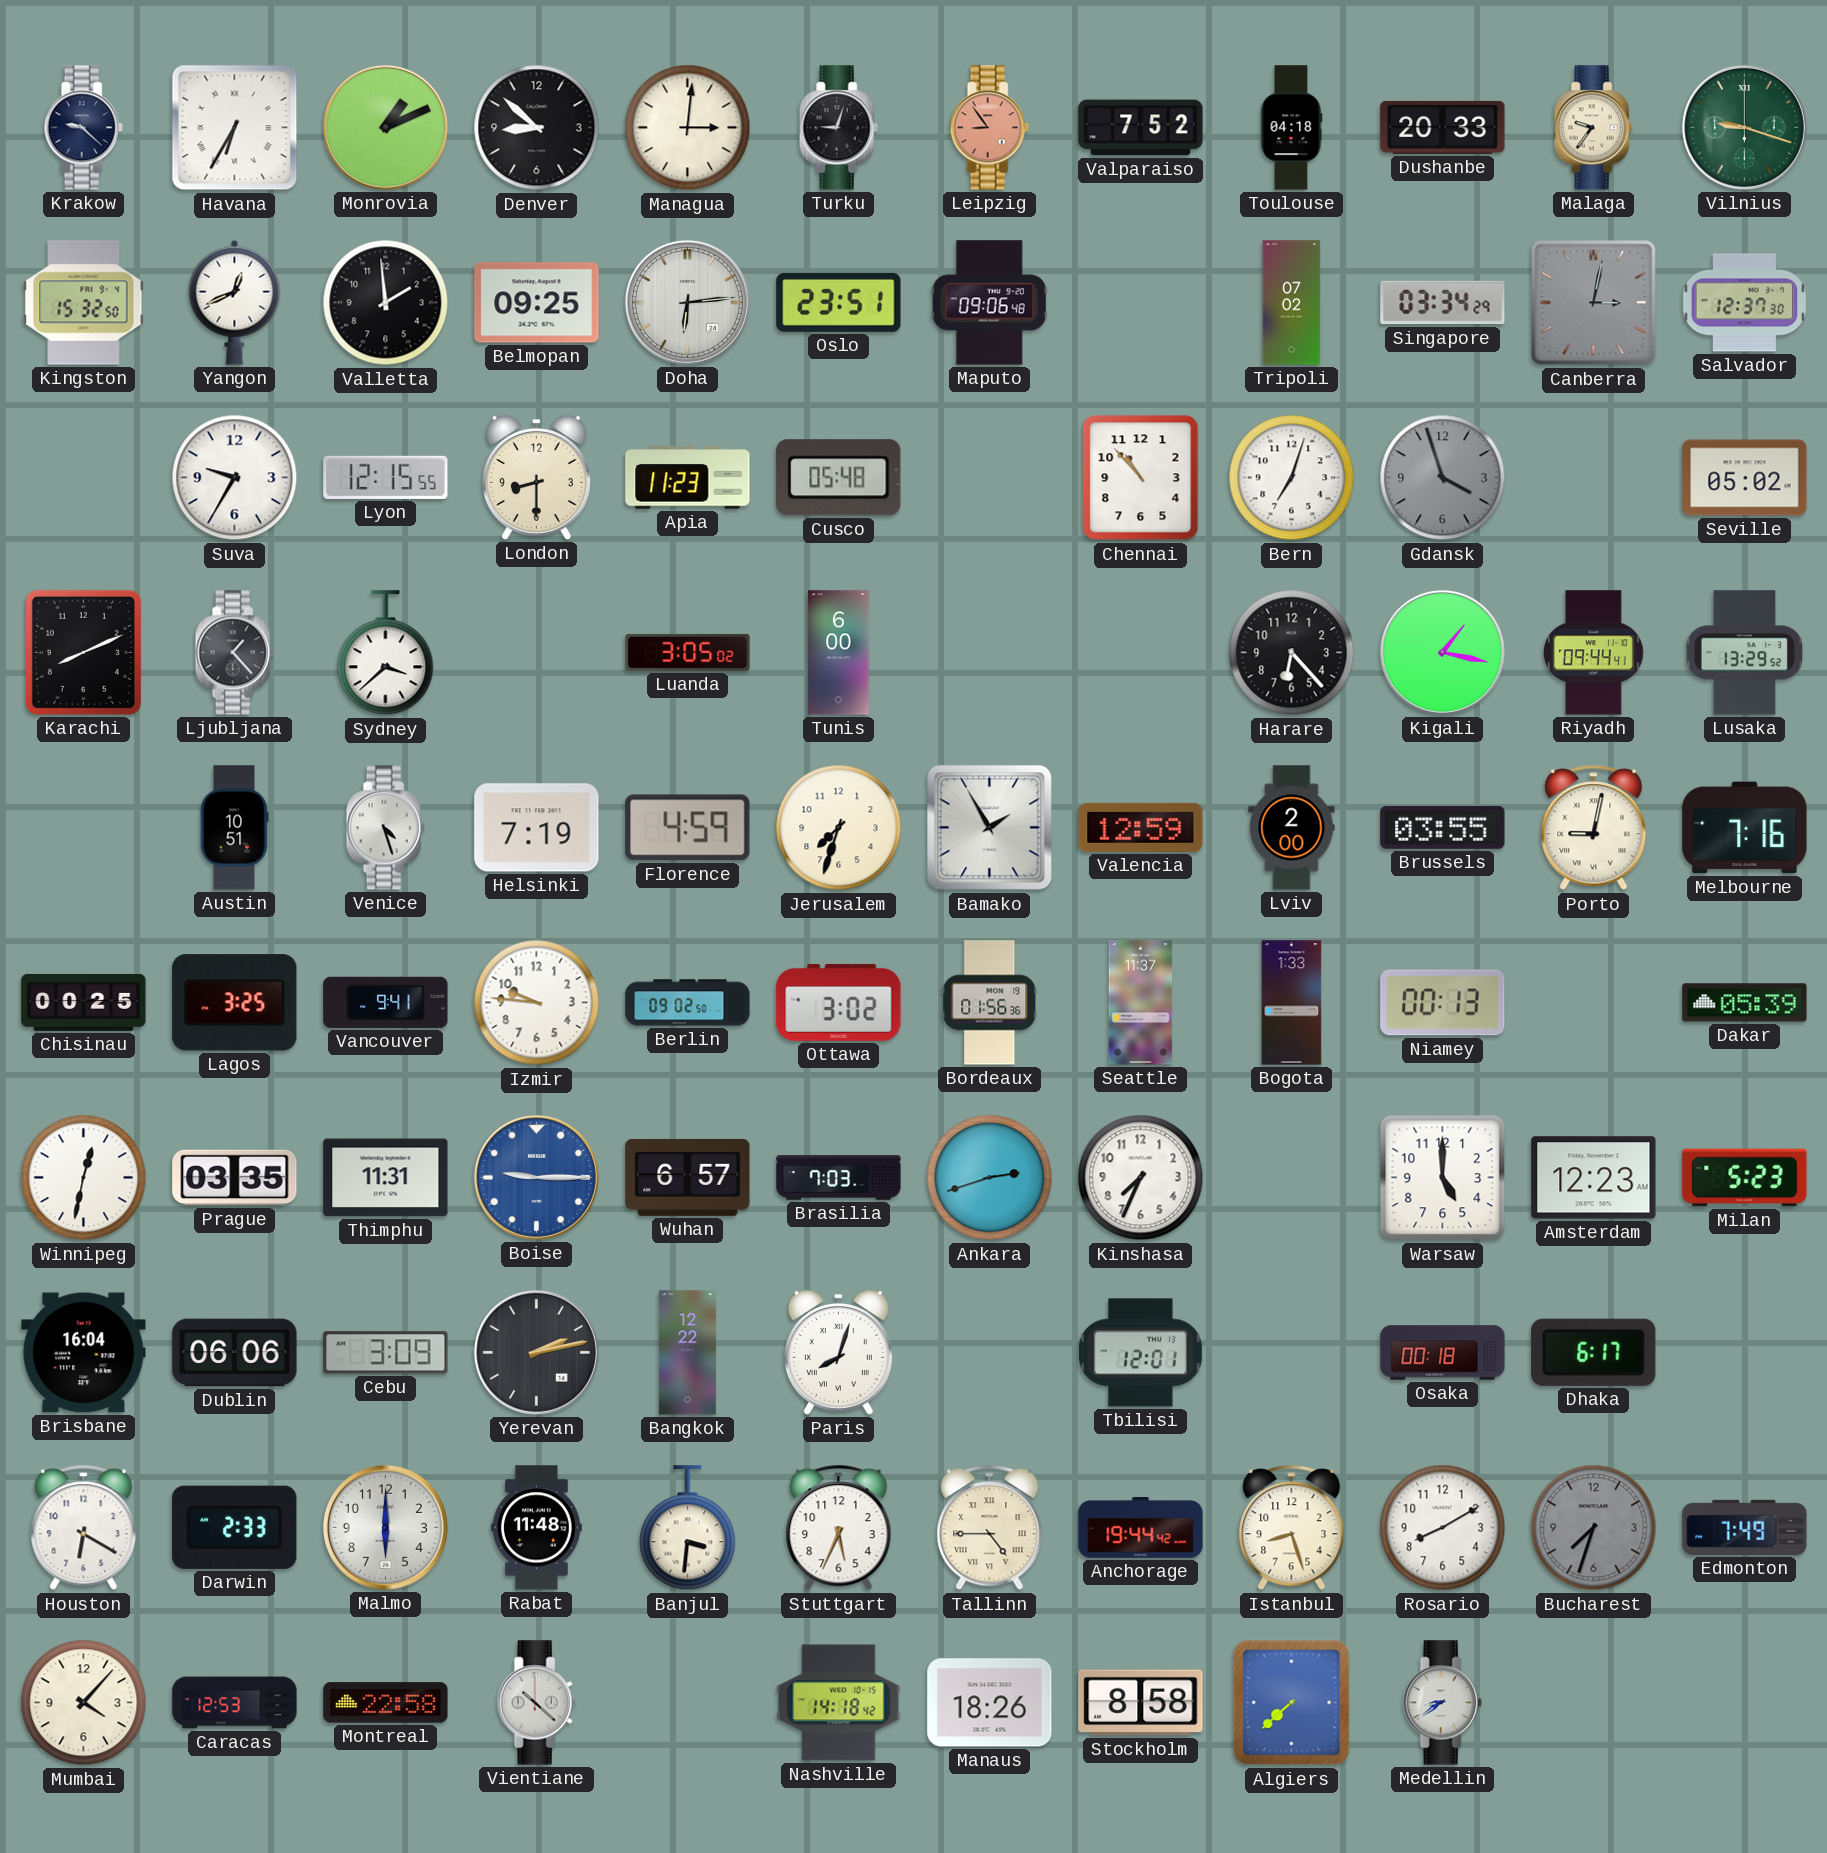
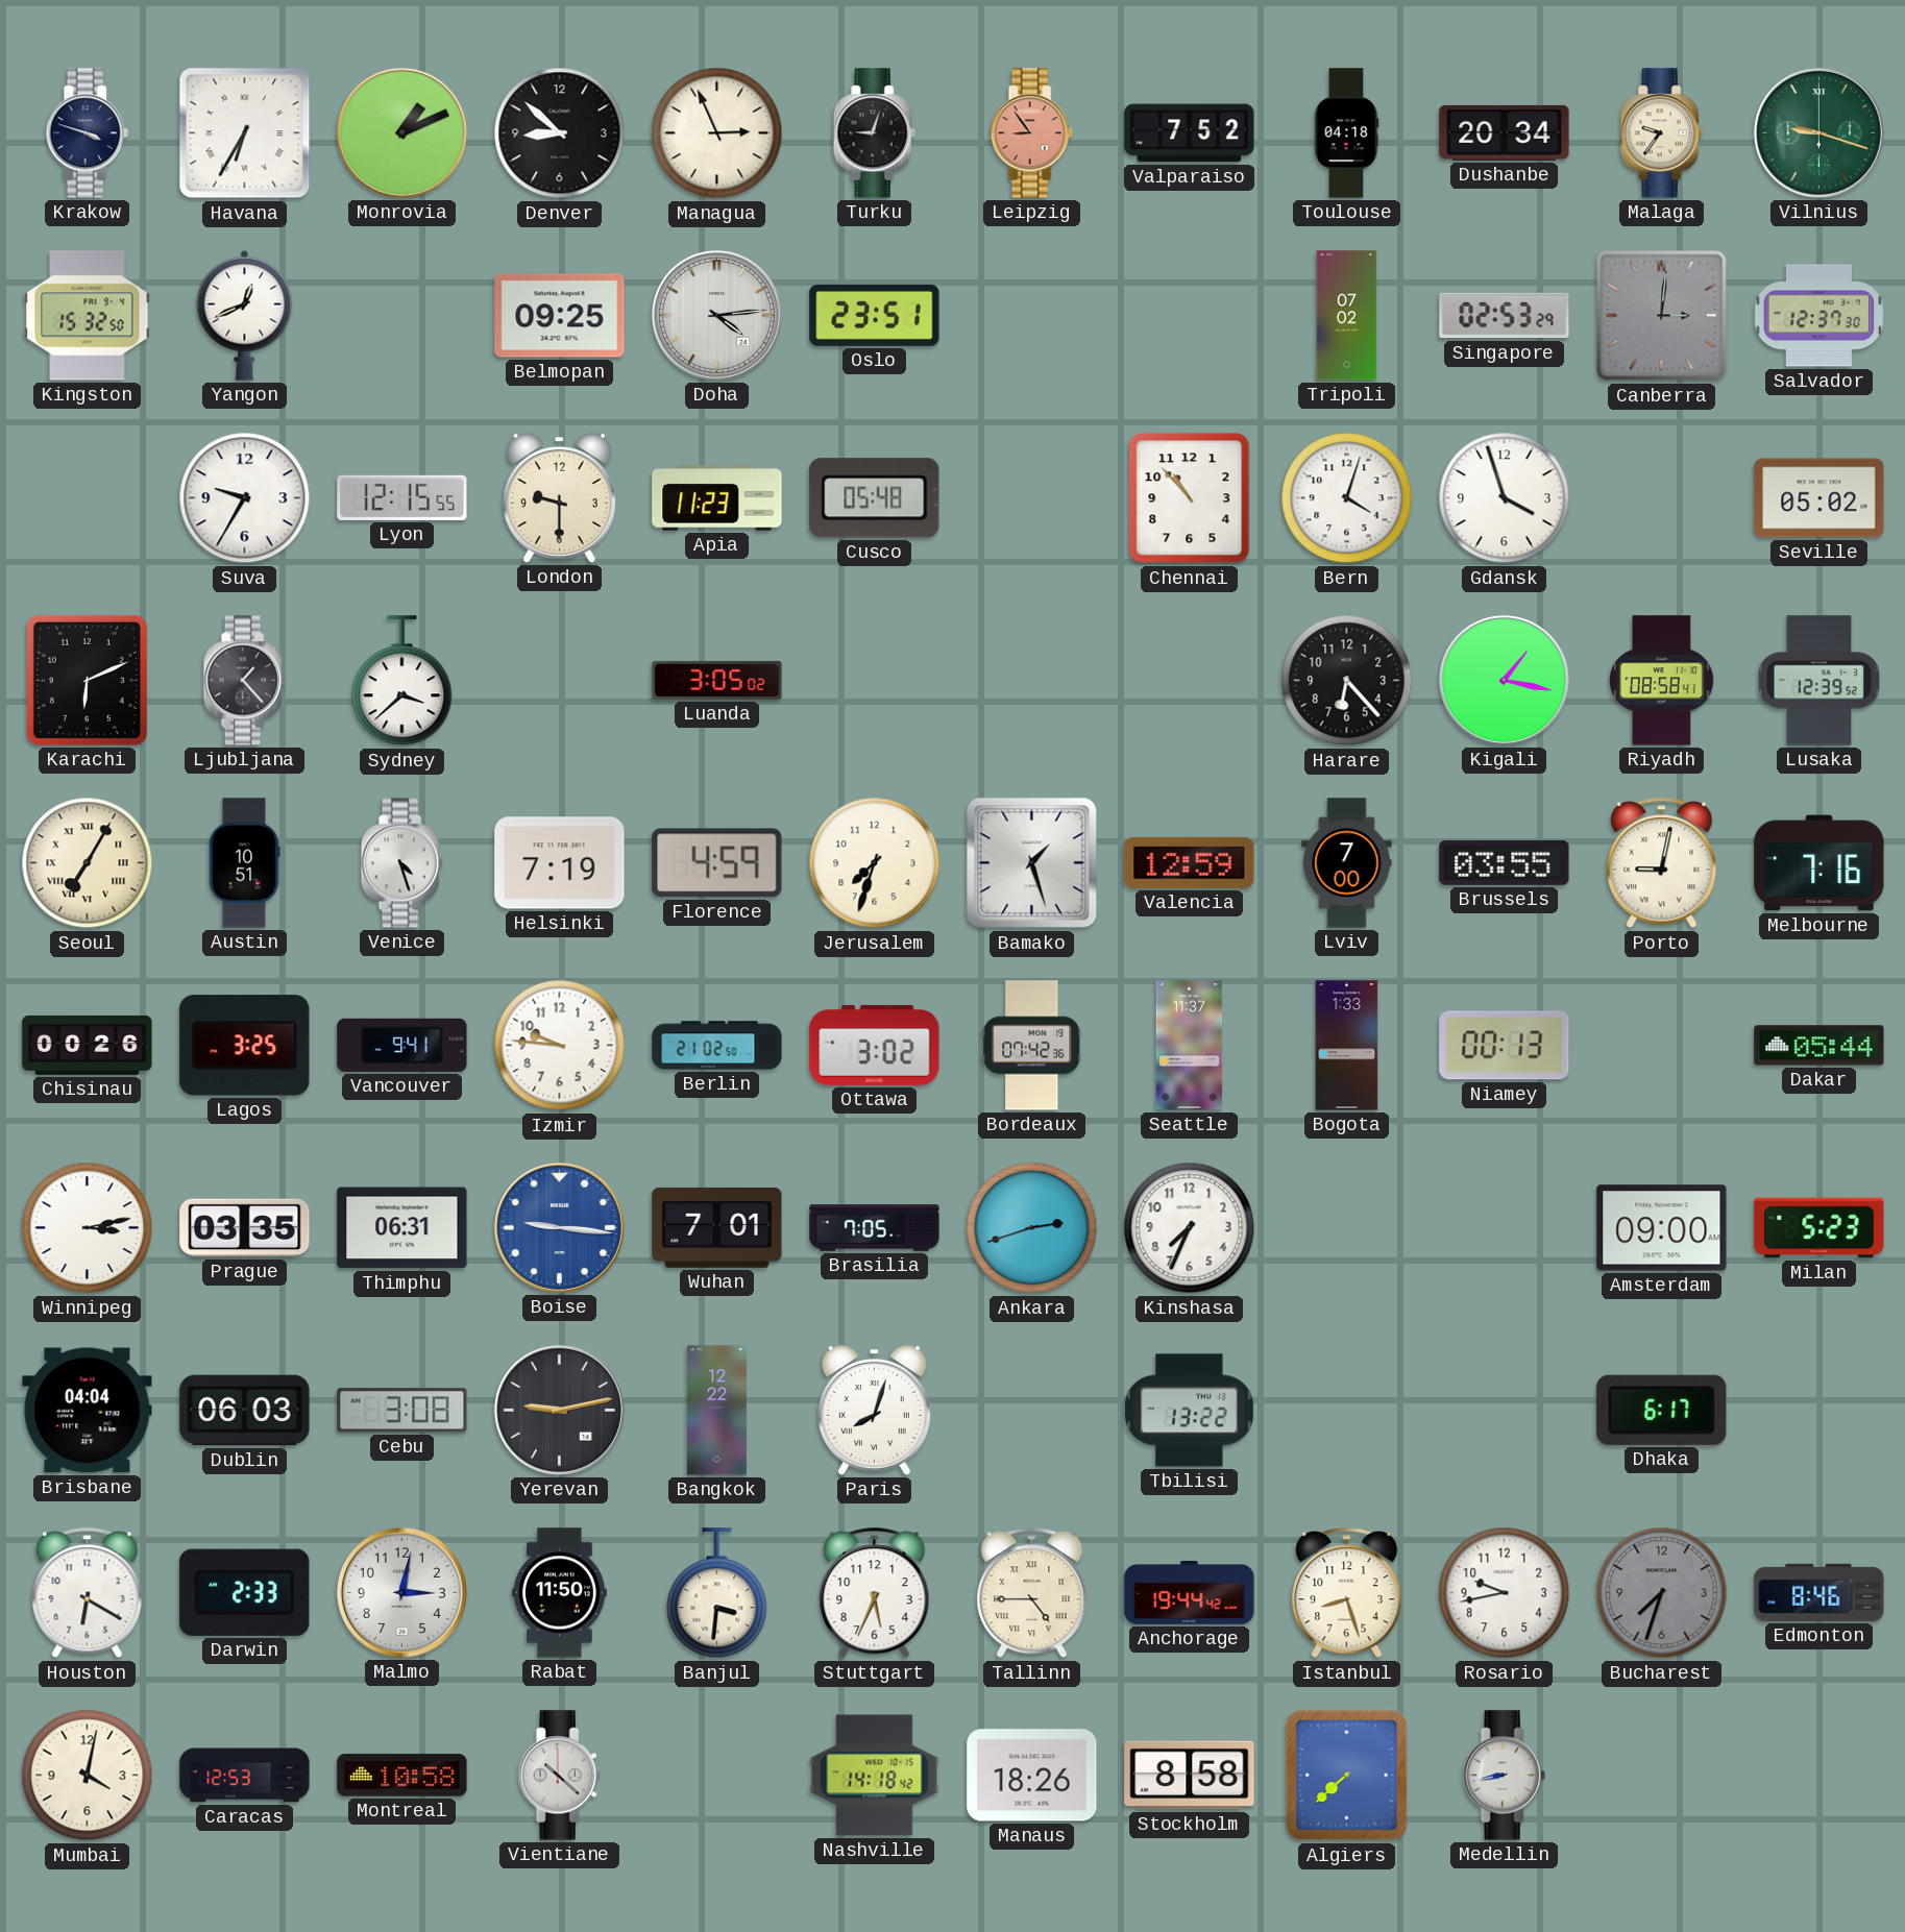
Krakow: 9:22 -> 3:48 (87, 133)
Managua: 3:01 -> 2:56 (717, 133)
Dushanbe: 20:33 -> 20:34 (1505, 132)
Valletta: 1:59 -> none (386, 303)
Doha: 6:14 -> 4:14 (716, 315)
Maputo: 09:06 -> none (989, 303)
Singapore: 03:34 -> 02:53 (1505, 316)
Canberra: 3:02 -> 3:01 (1662, 316)
London: 8:30 -> 9:30 (559, 498)
Bern: 7:03 -> 4:03 (1347, 498)
Gdansk dial: grey -> white (1505, 498)
Karachi: 8:11 -> 6:11 (87, 680)
Tunis: 6:00 -> none (839, 653)
Riyadh: 09:44 -> 08:58 (1661, 681)
Lusaka: 13:29 -> 12:39 (1819, 681)
Seoul: none -> 7:05 (88, 863)
Bamako: 1:55 -> 1:27 (1032, 863)
Lviv: 2:00 -> 7:00 (1347, 863)
Chisinau: 00:25 -> 00:26 (88, 1045)
Berlin: 09:02 -> 21:02 (717, 1046)
Bordeaux: 01:56 -> 07:42 (1032, 1046)
Dakar: 05:39 -> 05:44 (1819, 1046)
Winnipeg: 12:32 -> 3:13 (88, 1228)
Thimphu: 11:31 -> 06:31 (402, 1228)
Boise: 9:15 -> 9:16 (559, 1227)
Wuhan: 6:57 -> 7:01 (717, 1227)
Brasilia: 7:03 -> 7:05 (875, 1228)
Warsaw: 5:00 -> none (1443, 1178)
Amsterdam: 12:23 -> 09:00 (1662, 1228)
Brisbane: 16:04 -> 04:04 (88, 1411)
Dublin: 06:06 -> 06:03 (245, 1411)
Cebu: 3:09 -> 3:08 (402, 1411)
Yerevan: 2:13 -> 9:13 (559, 1410)
Tbilisi: 12:01 -> 13:22 (1189, 1411)
Osaka: 00:18 -> none (1443, 1353)
Malmo: 6:00 -> 3:02 (401, 1592)
Rabat: 11:48 -> 11:50 (560, 1593)
Rosario: 8:10 -> 9:43 (1505, 1593)
Edmonton: 7:49 -> 8:46 (1819, 1592)
Mumbai: 4:07 -> 4:02 (88, 1776)
Montreal: 22:58 -> 10:58 (402, 1776)
Medellin: 8:39 -> 8:43 (1504, 1776)
